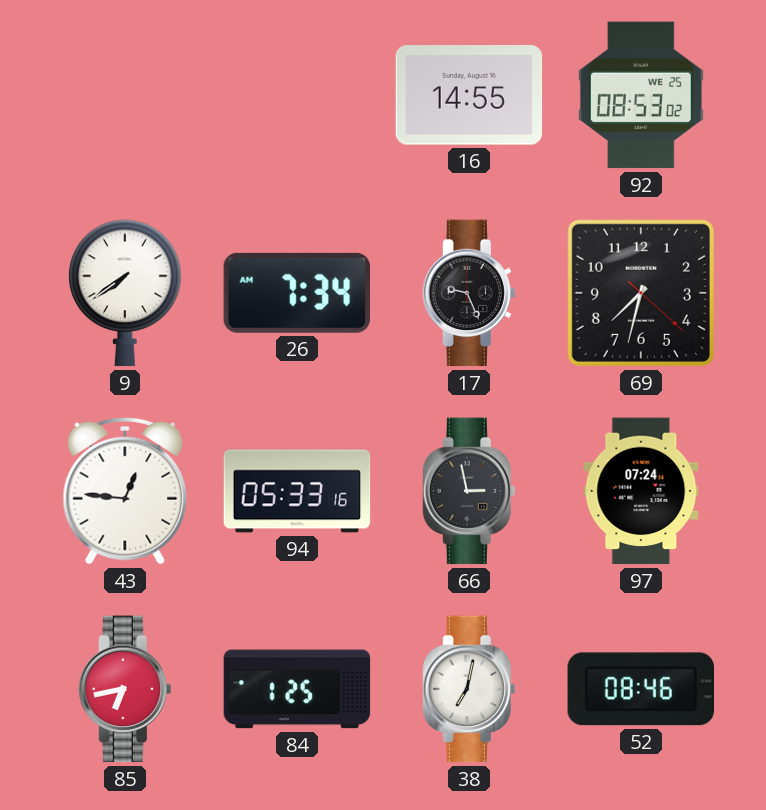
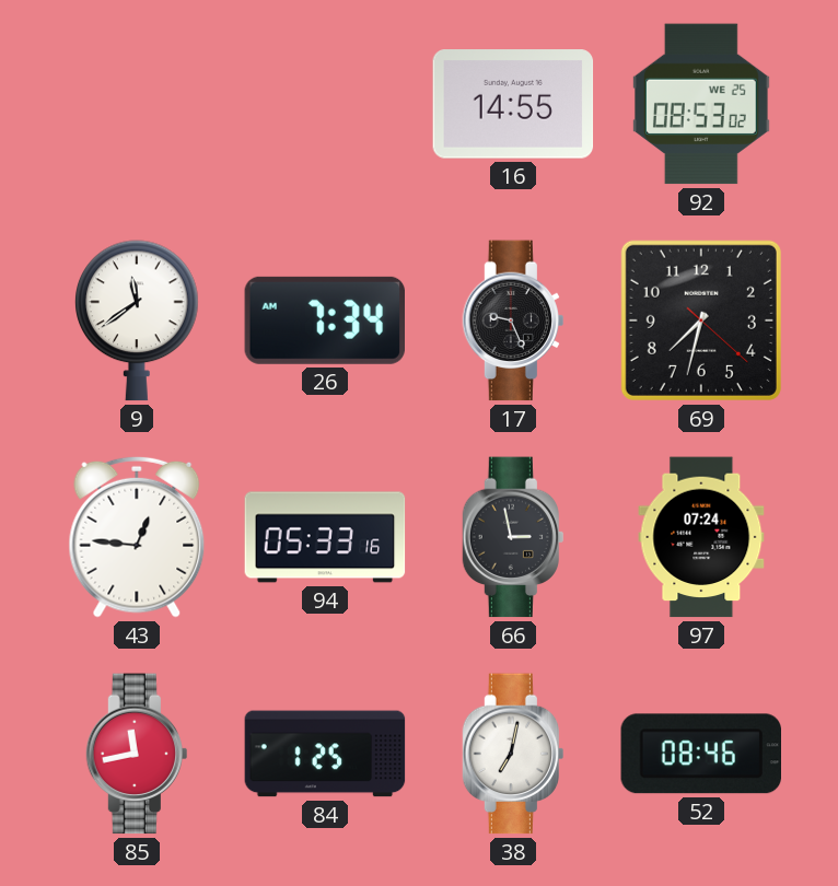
9: 7:39 -> 11:39 (138, 320)
85: 6:43 -> 11:43 (136, 754)
